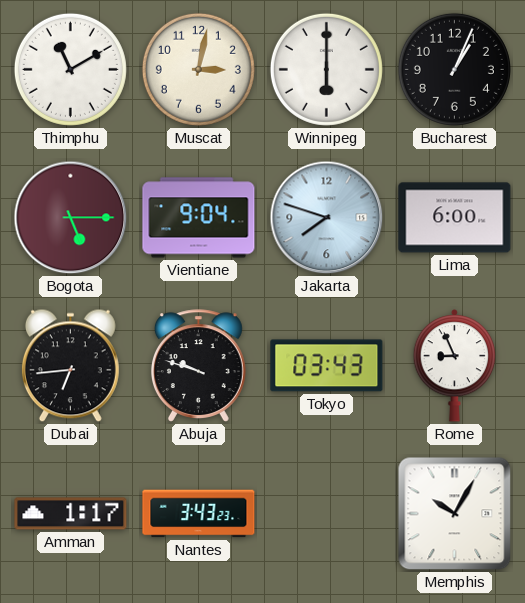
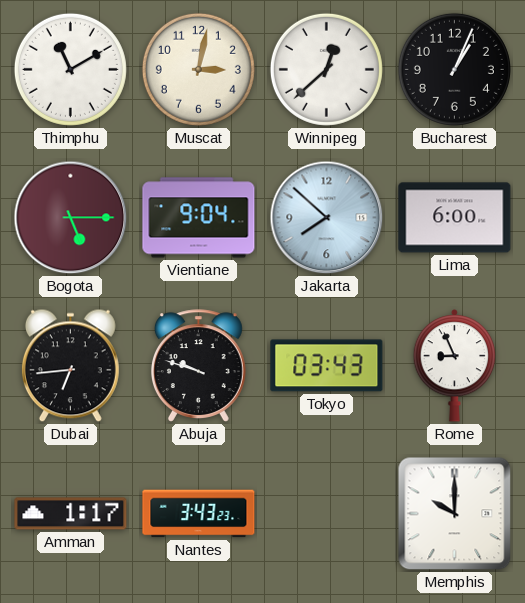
Winnipeg: 6:00 -> 12:38 (326, 69)
Jakarta: 7:48 -> 7:52 (327, 218)
Memphis: 10:05 -> 10:00 (455, 514)
